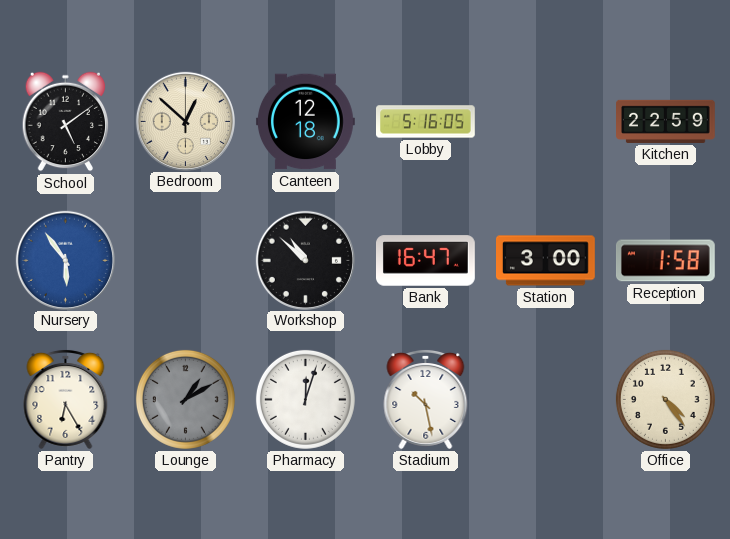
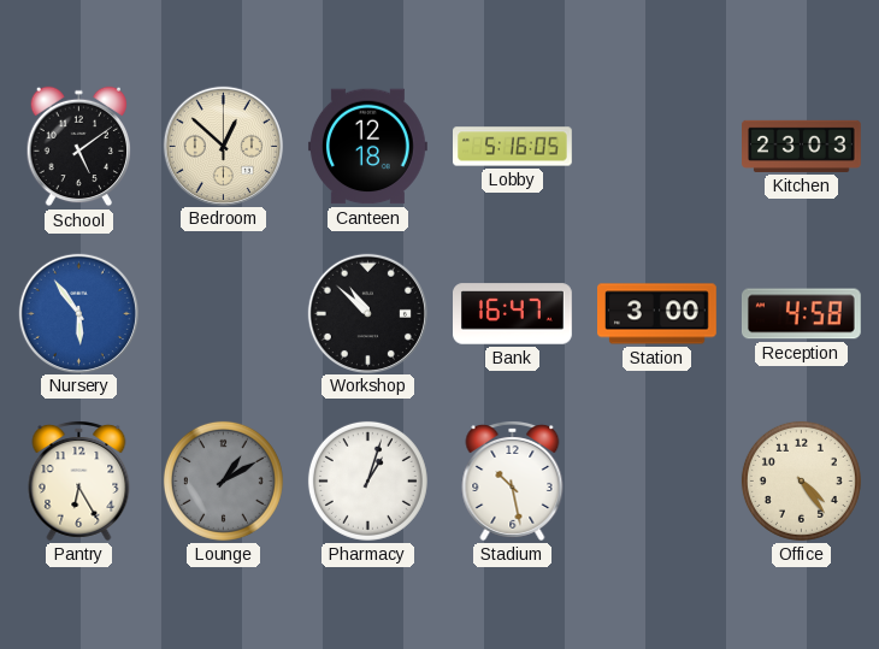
Kitchen: 22:59 -> 23:03 (802, 146)
Reception: 1:58 -> 4:58 (801, 314)
Pharmacy: 12:03 -> 1:03 (367, 480)
